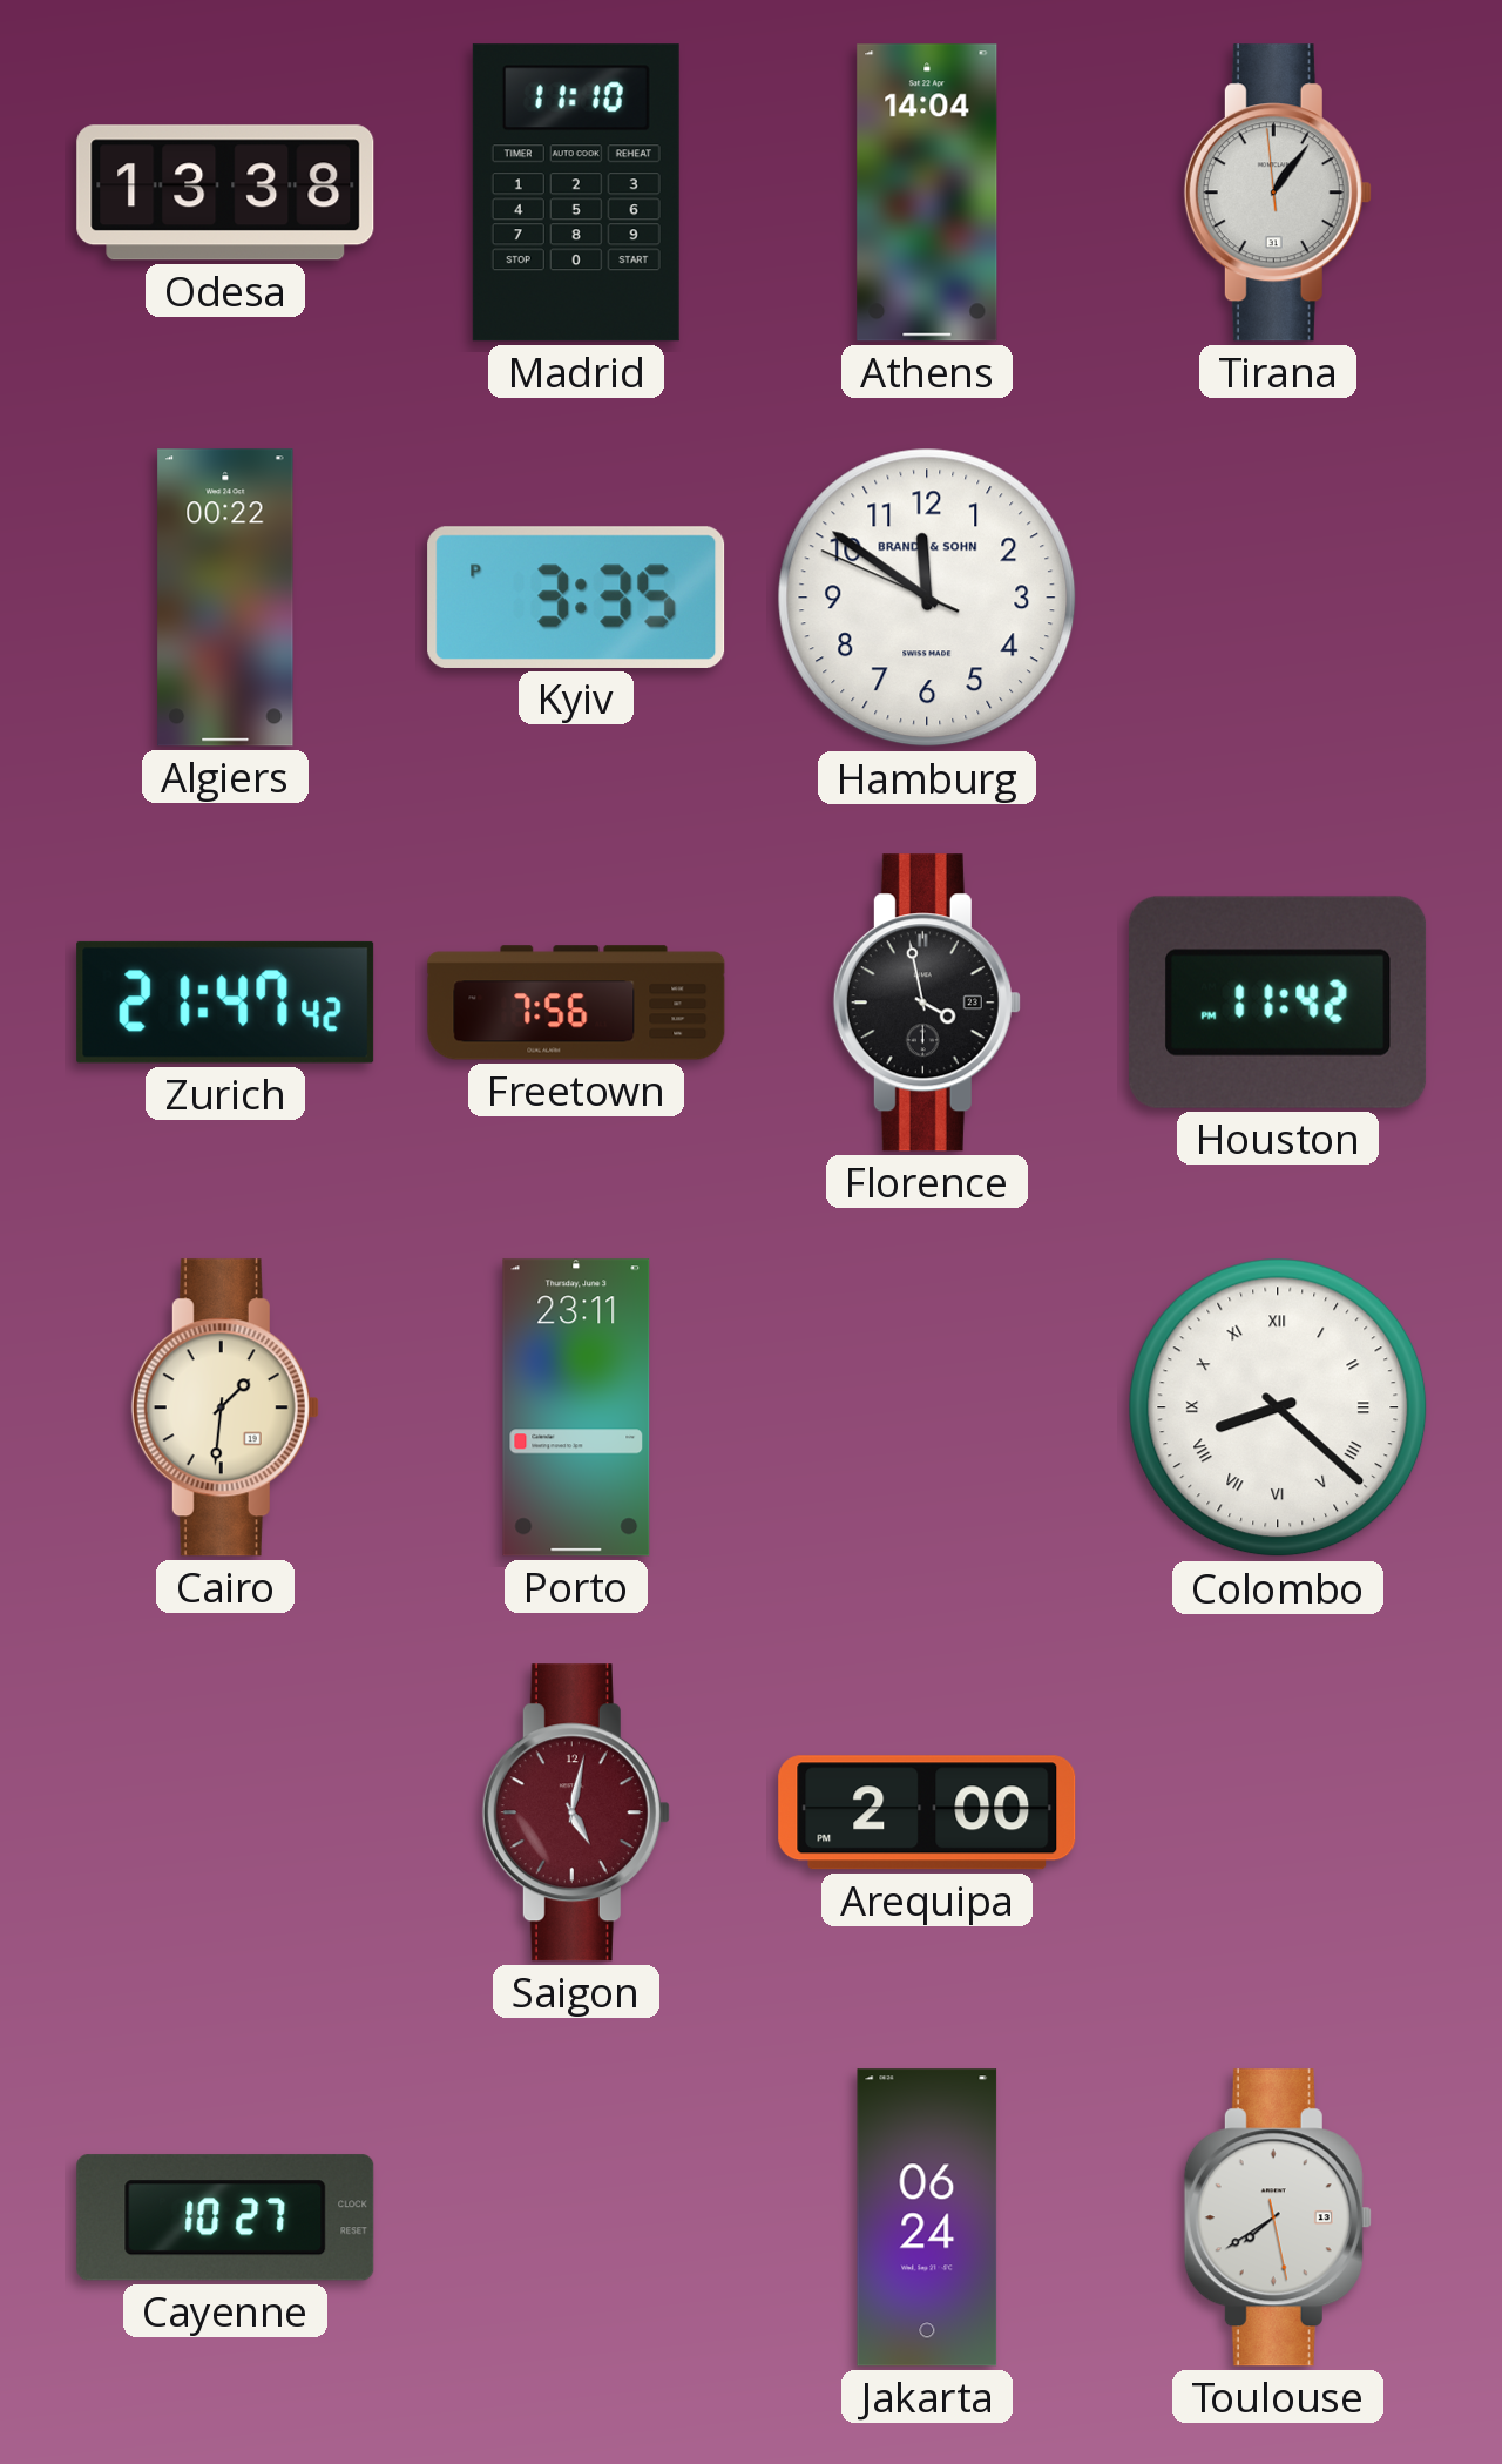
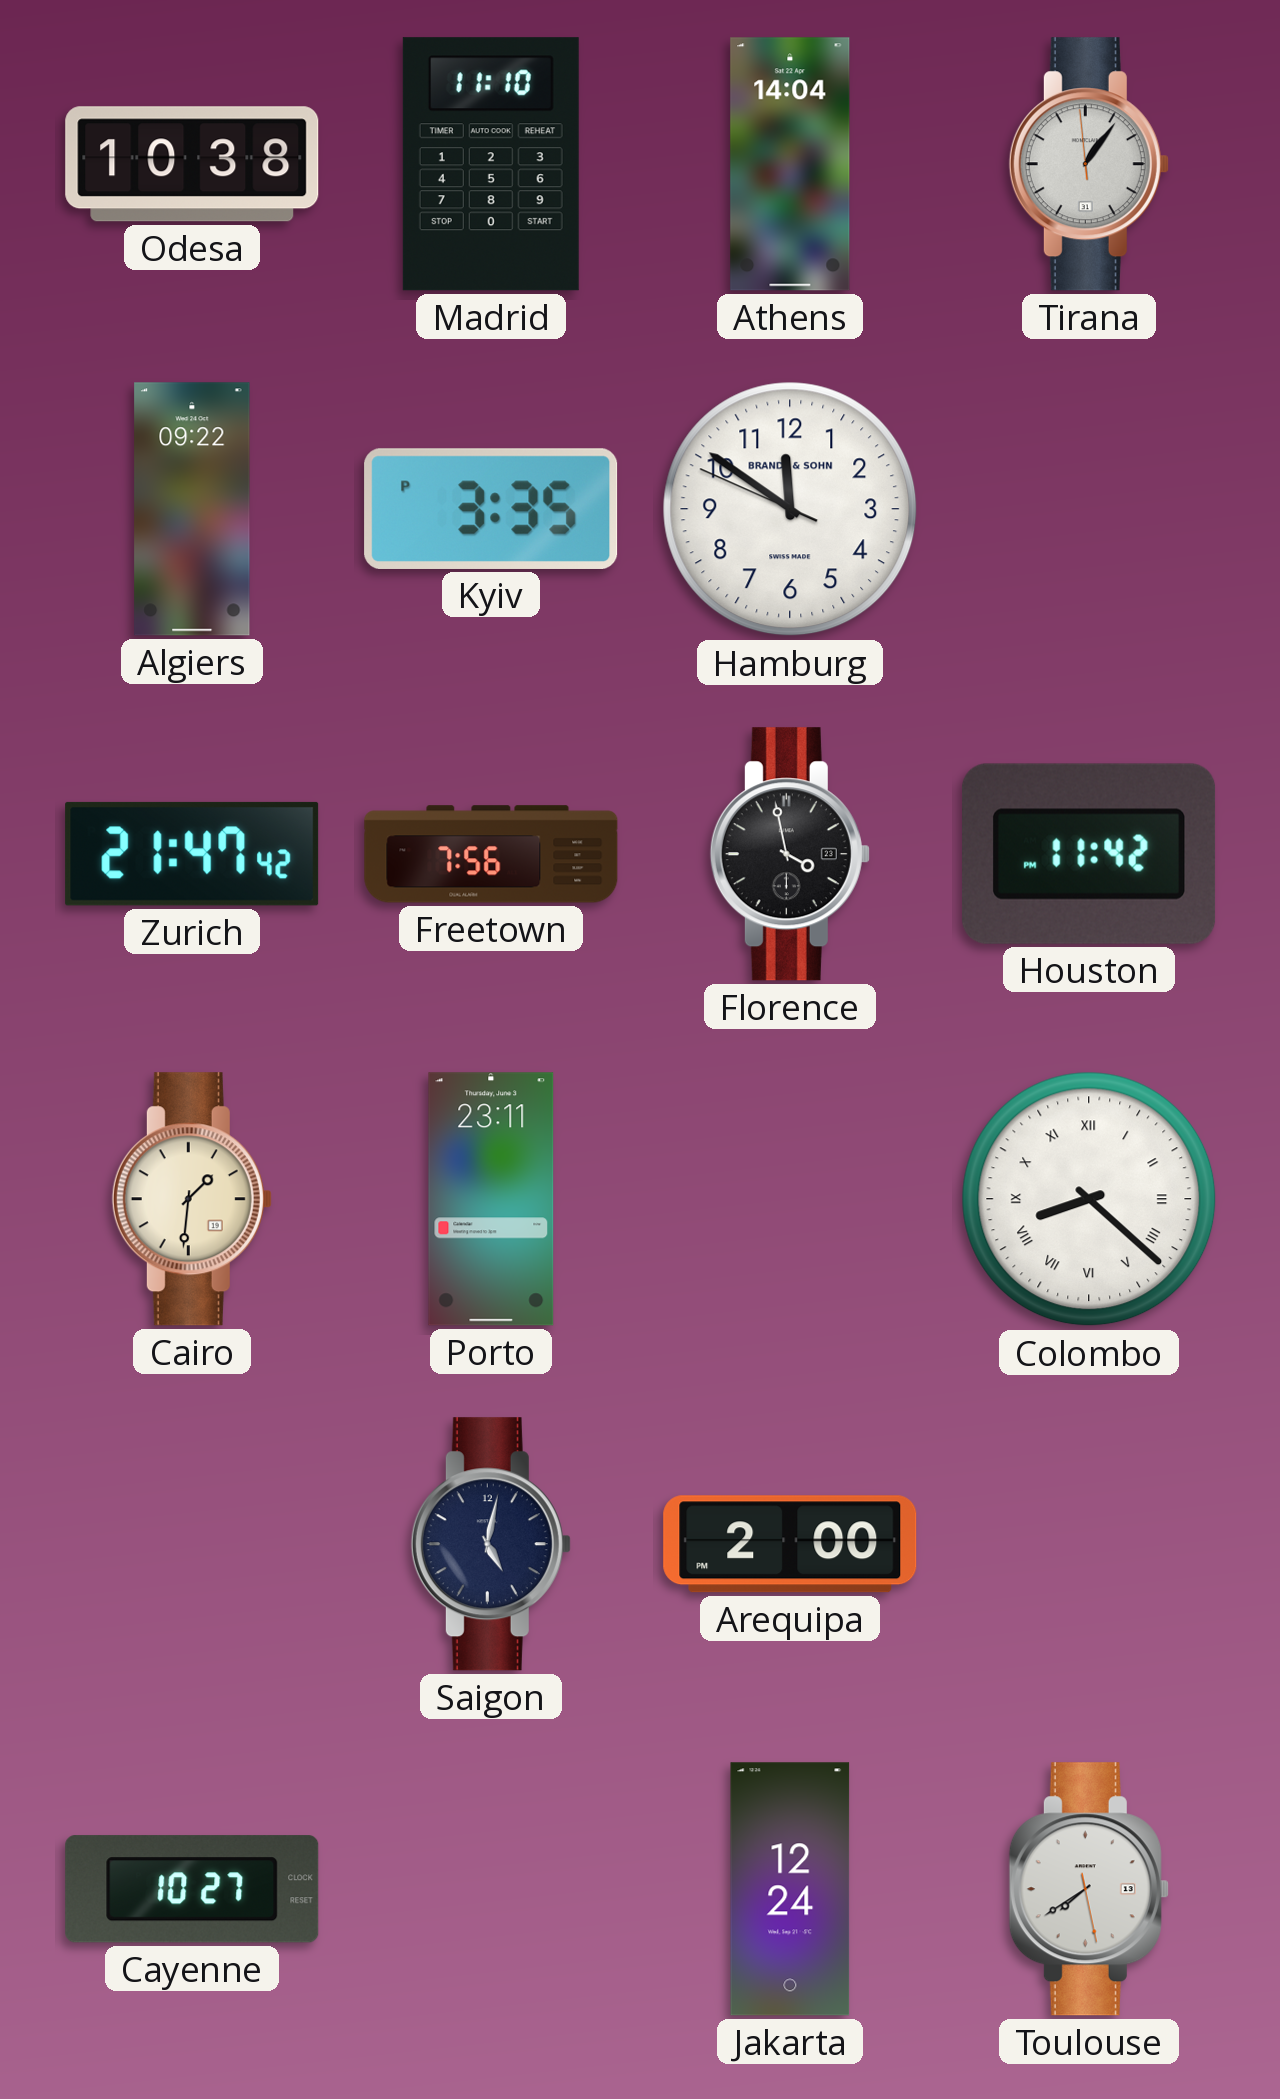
Odesa: 13:38 -> 10:38 (192, 164)
Algiers: 00:22 -> 09:22 (192, 509)
Saigon dial: burgundy -> navy (491, 1544)
Jakarta: 06:24 -> 12:24 (790, 1889)
